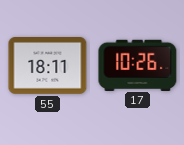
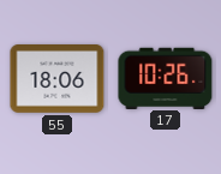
55: 18:11 -> 18:06 (58, 79)
